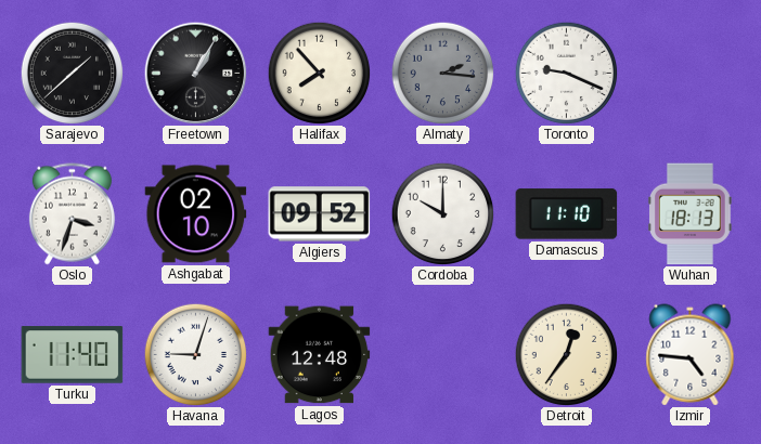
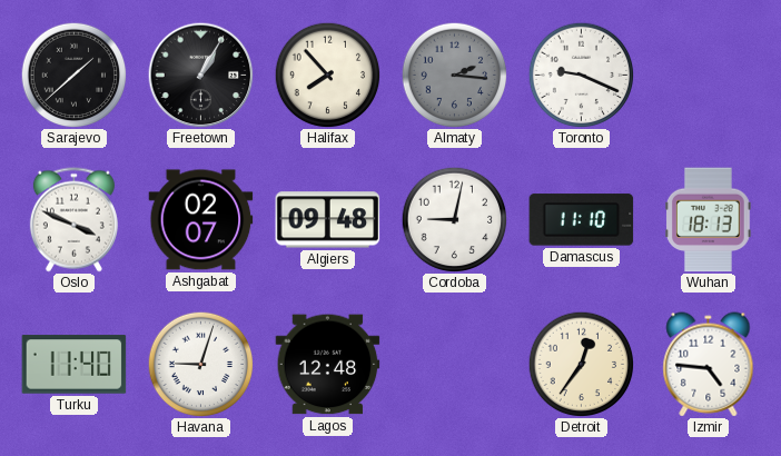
Oslo: 3:33 -> 3:49 (73, 220)
Ashgabat: 02:10 -> 02:07 (201, 220)
Algiers: 09:52 -> 09:48 (328, 220)
Cordoba: 10:00 -> 9:02 (454, 219)
